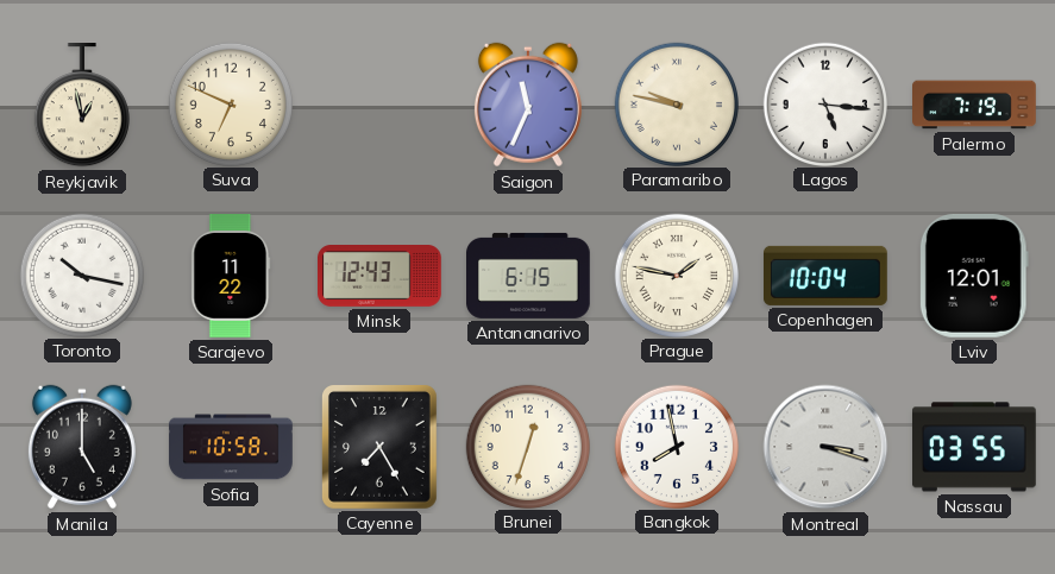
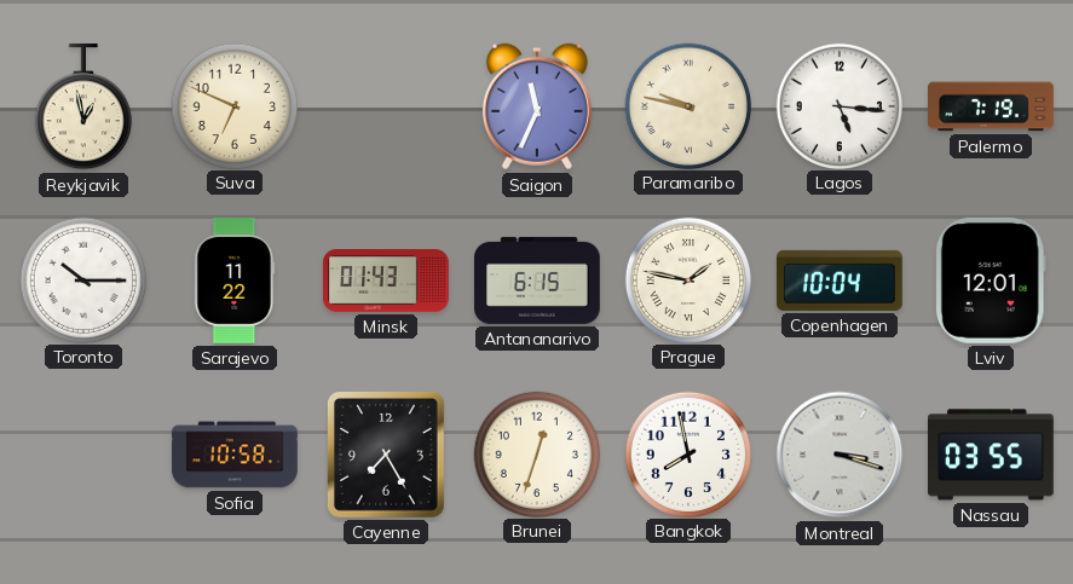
Toronto: 10:17 -> 10:15 (82, 279)
Minsk: 12:43 -> 01:43 (387, 282)
Manila: 5:00 -> none (82, 447)
